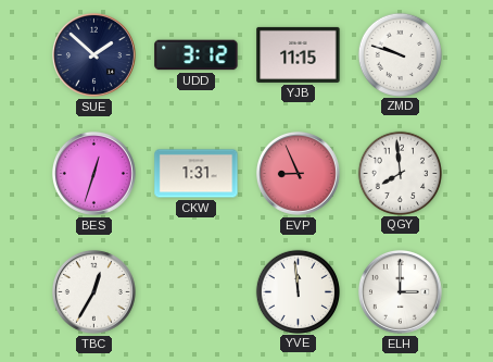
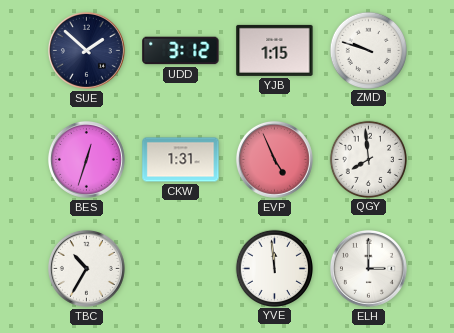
YJB: 11:15 -> 1:15 (275, 50)
EVP: 8:56 -> 4:56 (274, 159)
TBC: 12:35 -> 10:35 (86, 268)
